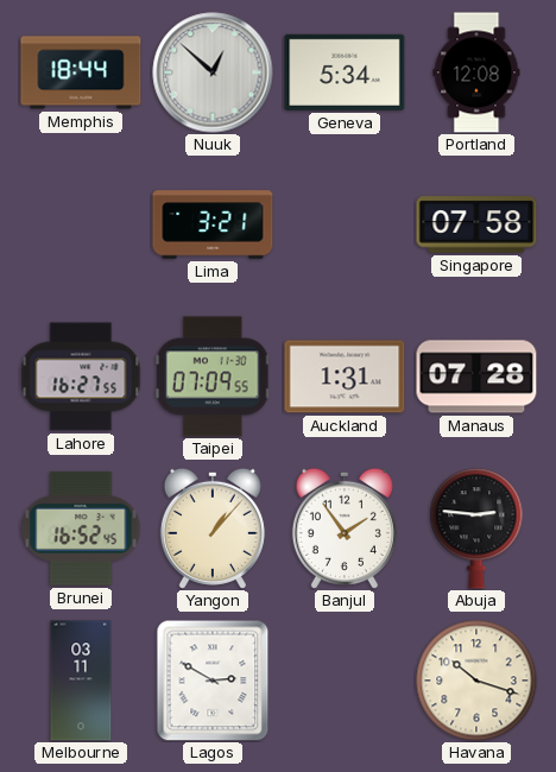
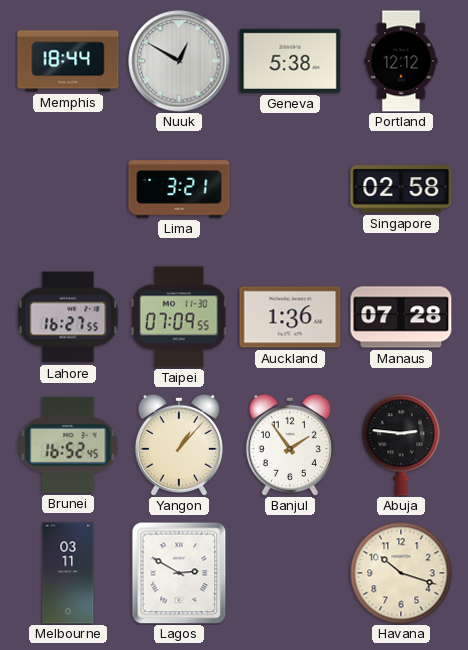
Nuuk: 12:52 -> 12:50 (179, 61)
Geneva: 5:34 -> 5:38 (290, 61)
Portland: 12:08 -> 12:12 (401, 61)
Singapore: 07:58 -> 02:58 (401, 189)
Auckland: 1:31 -> 1:36 (290, 317)
